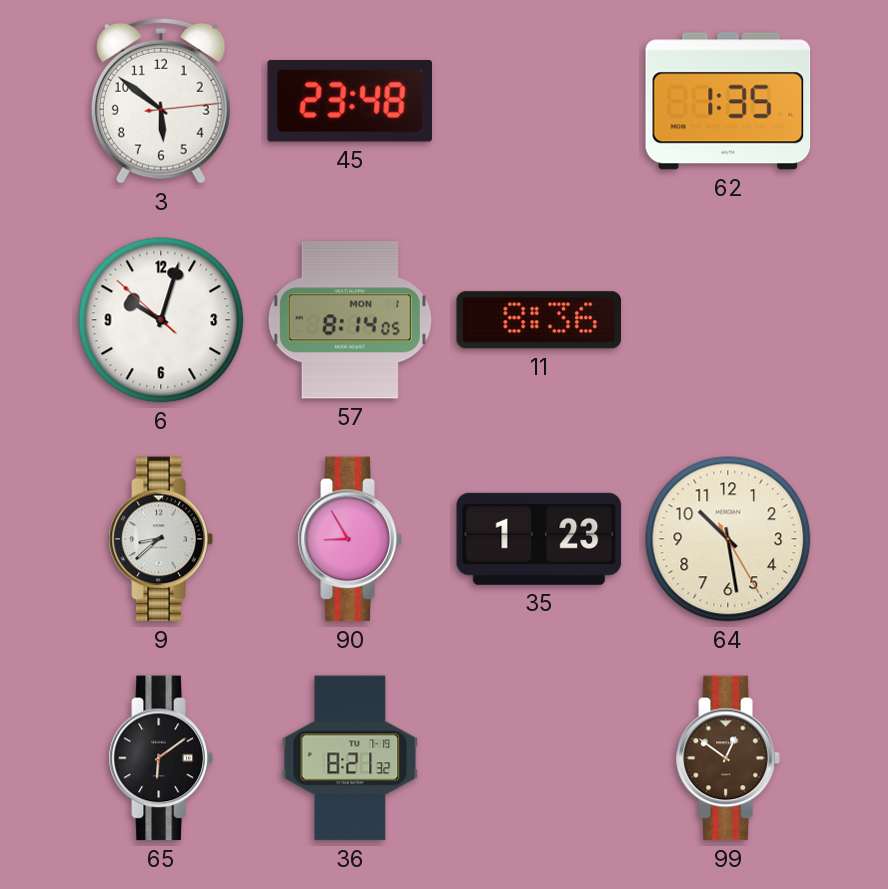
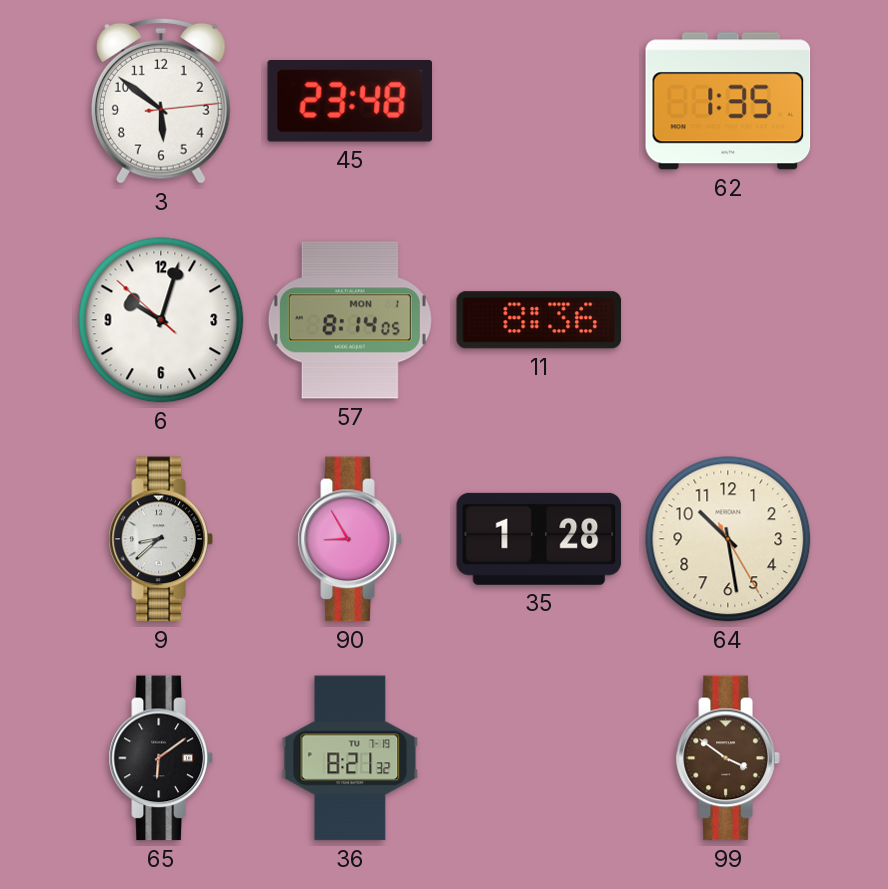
35: 1:23 -> 1:28 (539, 539)
99: 12:51 -> 3:51 (728, 758)
